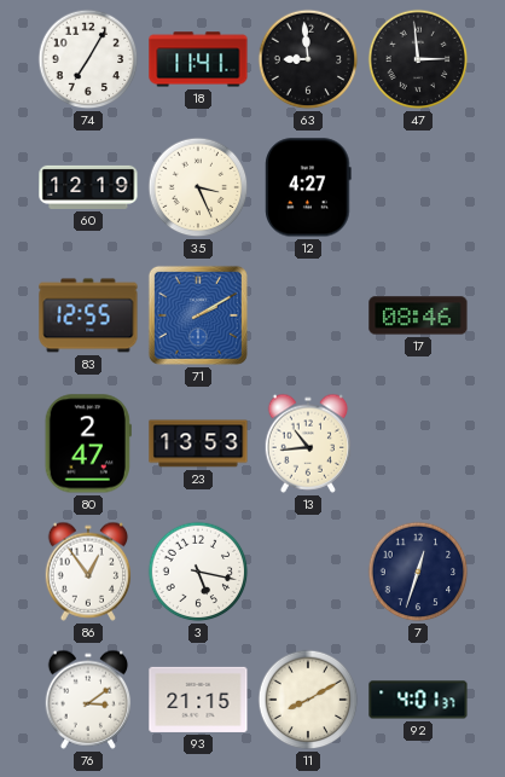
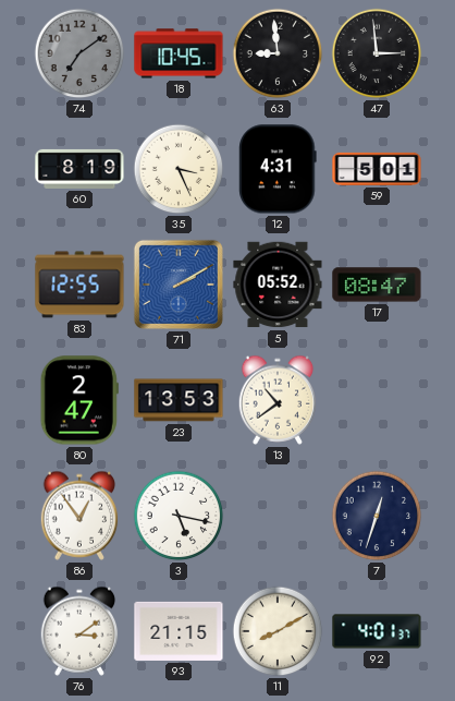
74: 7:05 -> 7:09 (79, 53)
74 dial: white -> grey (79, 53)
18: 11:41 -> 10:45 (179, 53)
60: 12:19 -> 8:19 (79, 169)
12: 4:27 -> 4:31 (278, 169)
59: none -> 5:01 (377, 169)
5: none -> 05:52 (278, 285)
17: 08:46 -> 08:47 (377, 285)
13: 10:44 -> 10:39 (278, 400)
